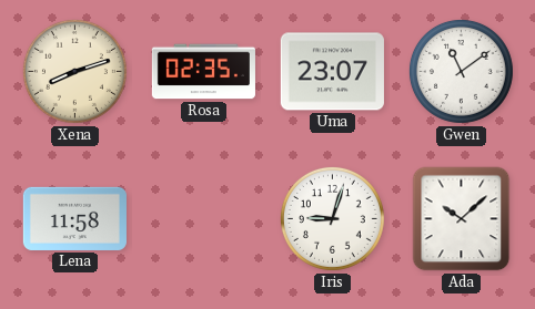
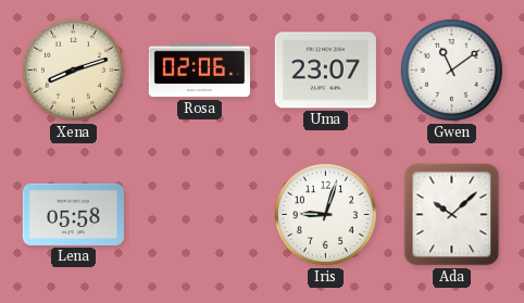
Rosa: 02:35 -> 02:06 (199, 71)
Lena: 11:58 -> 05:58 (73, 214)
